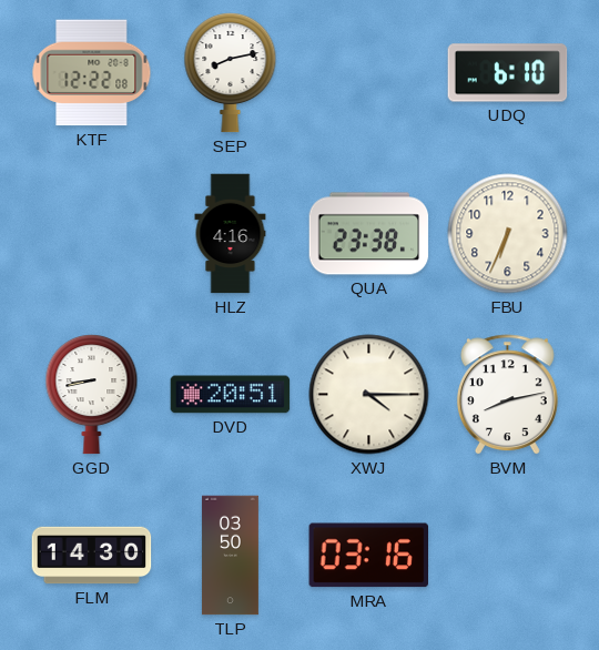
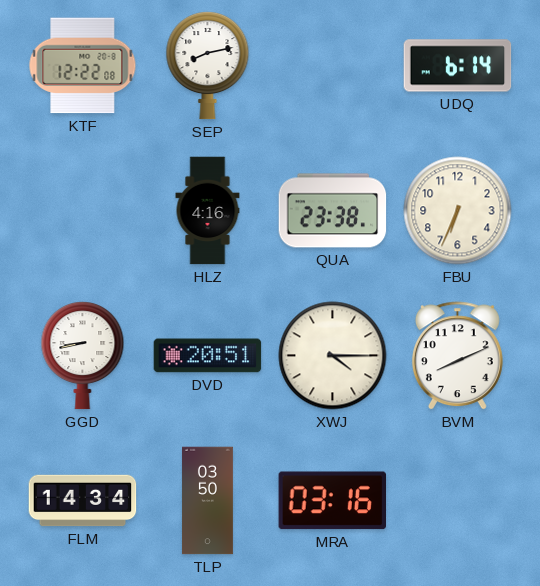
UDQ: 6:10 -> 6:14 (458, 66)
BVM: 8:13 -> 8:11 (457, 356)
FLM: 14:30 -> 14:34 (83, 501)
